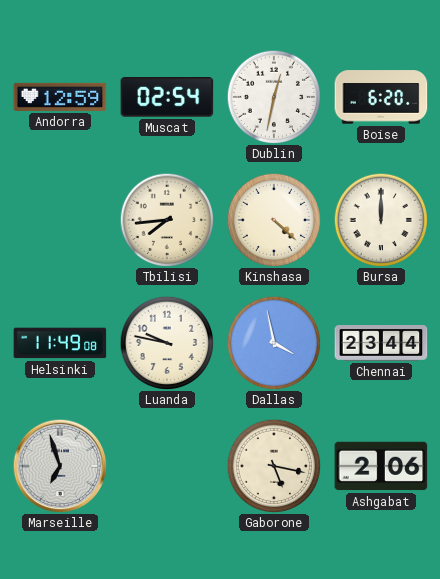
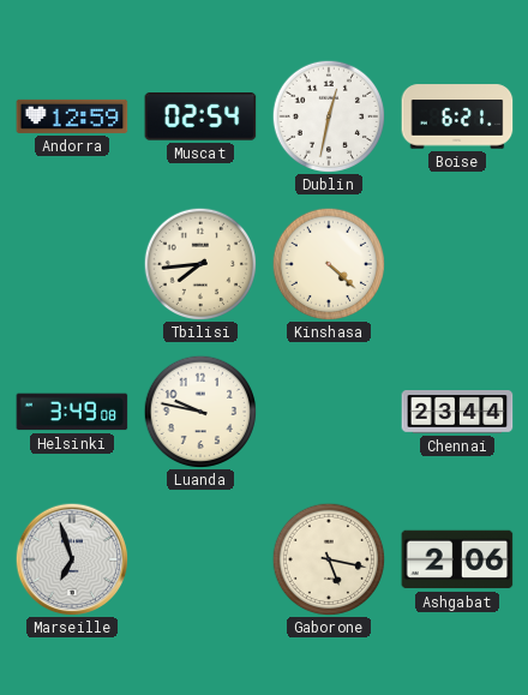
Boise: 6:20 -> 6:21 (457, 116)
Bursa: 12:00 -> none (381, 220)
Helsinki: 11:49 -> 3:49 (72, 412)
Dallas: 3:58 -> none (274, 343)
